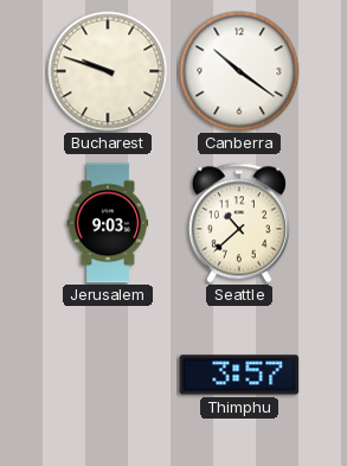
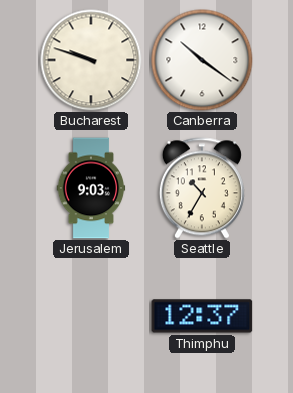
Seattle: 10:38 -> 10:35 (202, 188)
Thimphu: 3:57 -> 12:37 (202, 316)
